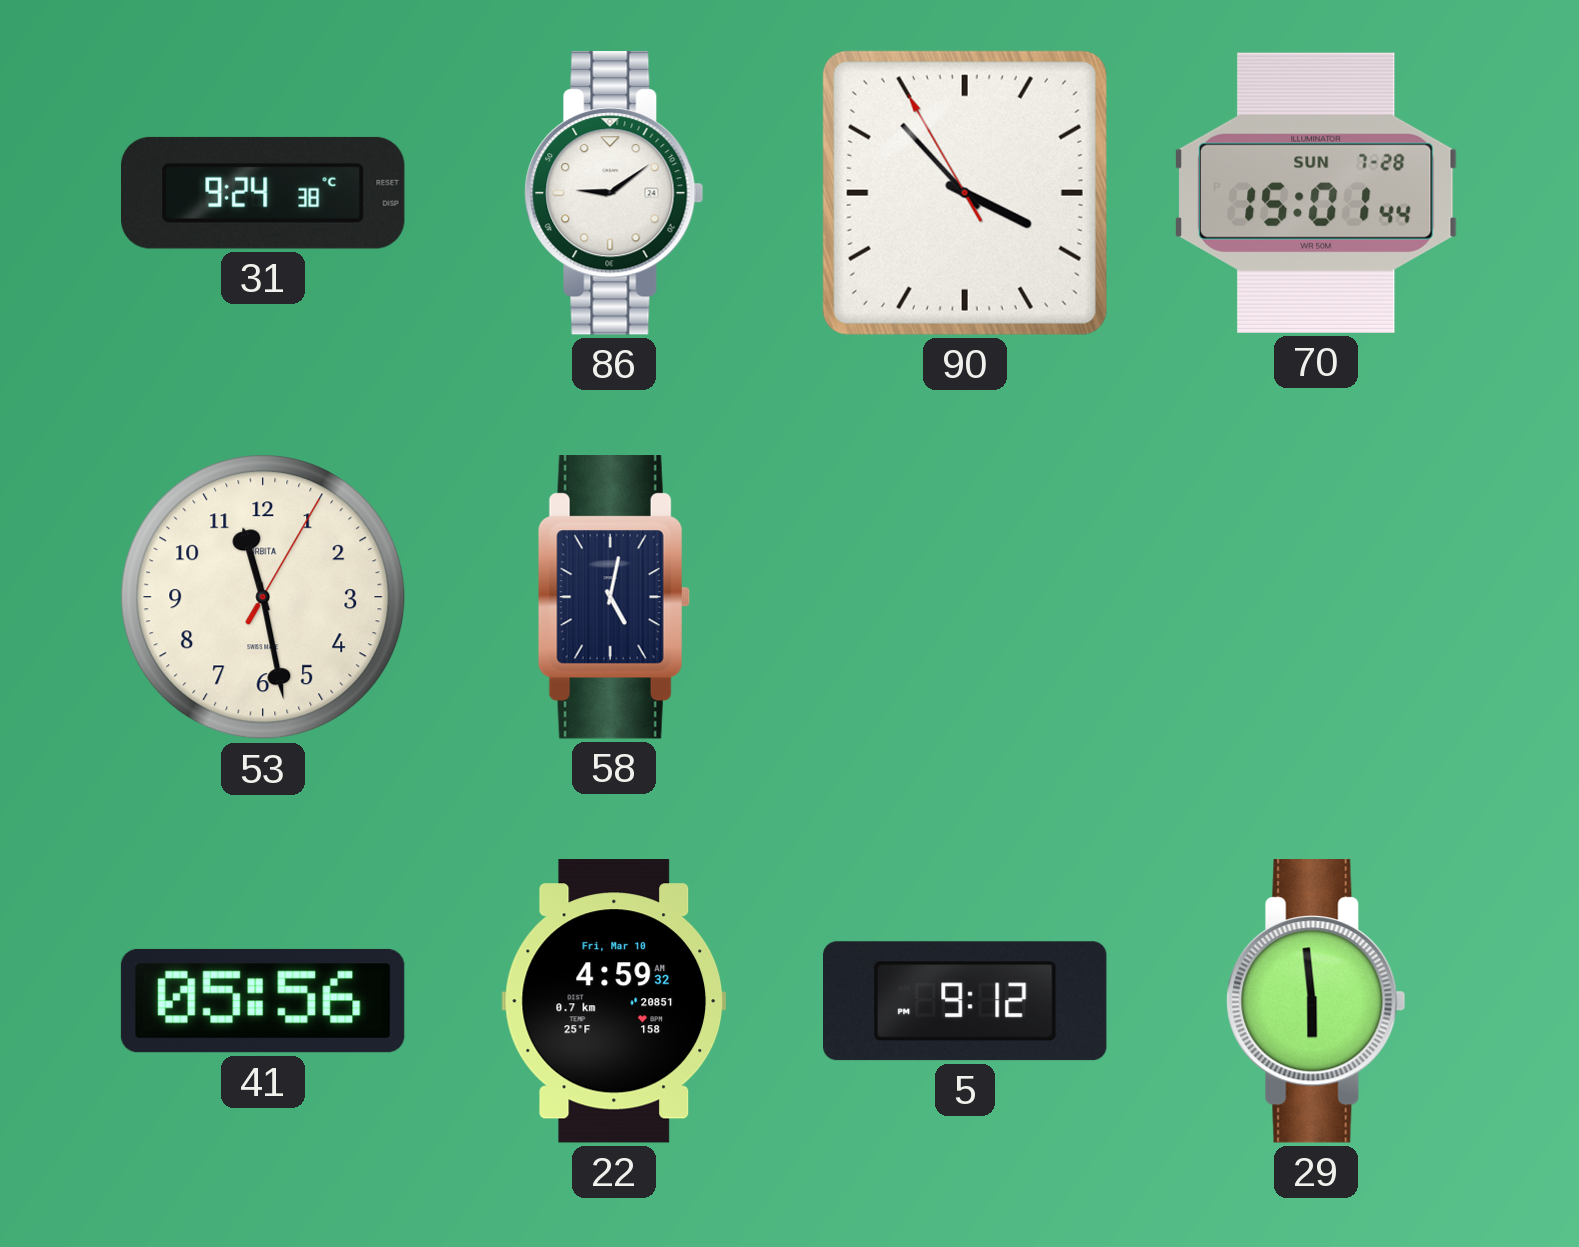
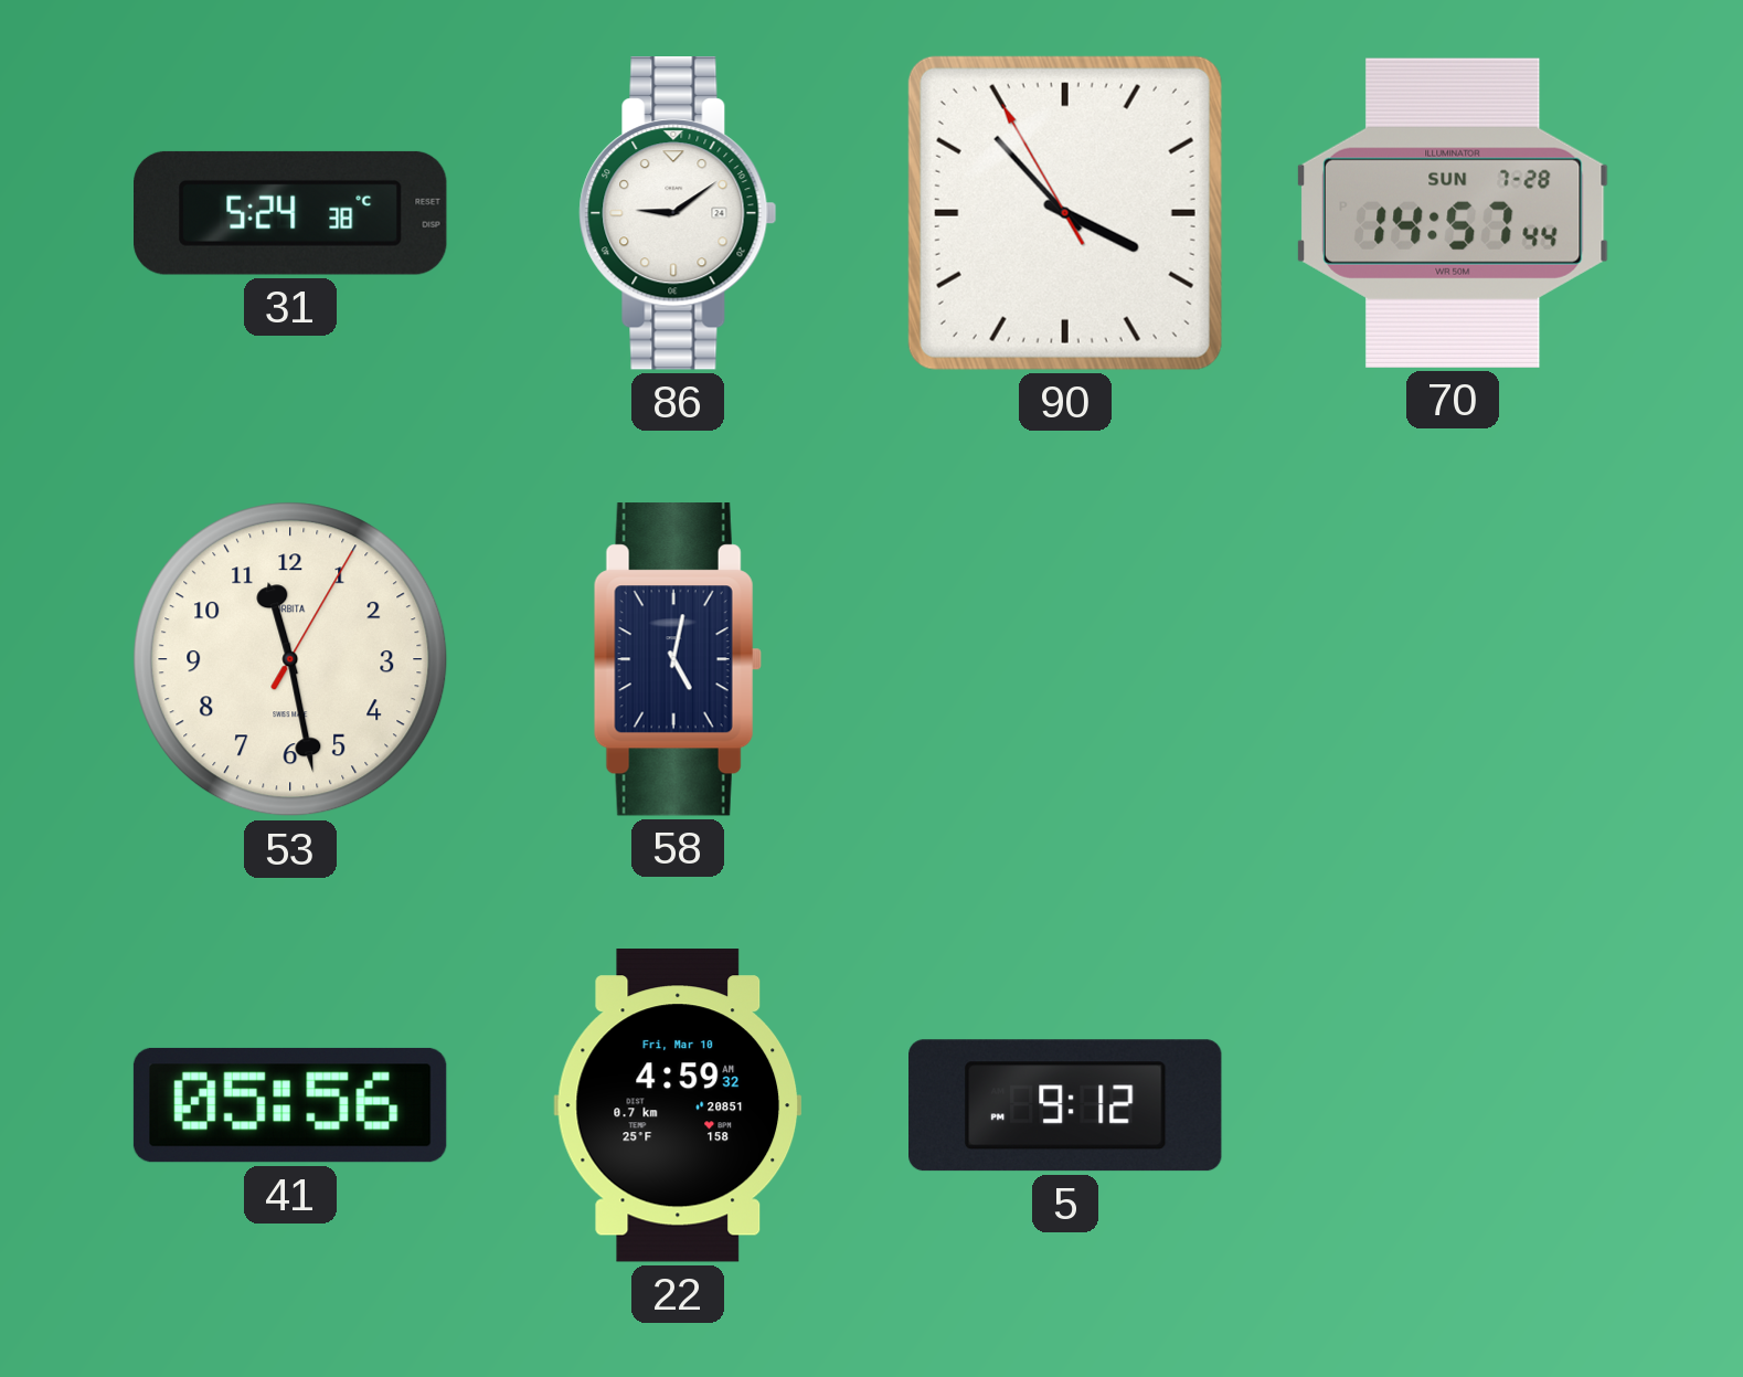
31: 9:24 -> 5:24 (291, 213)
70: 15:01 -> 14:57 (1453, 213)
29: 5:59 -> none (1316, 1002)
